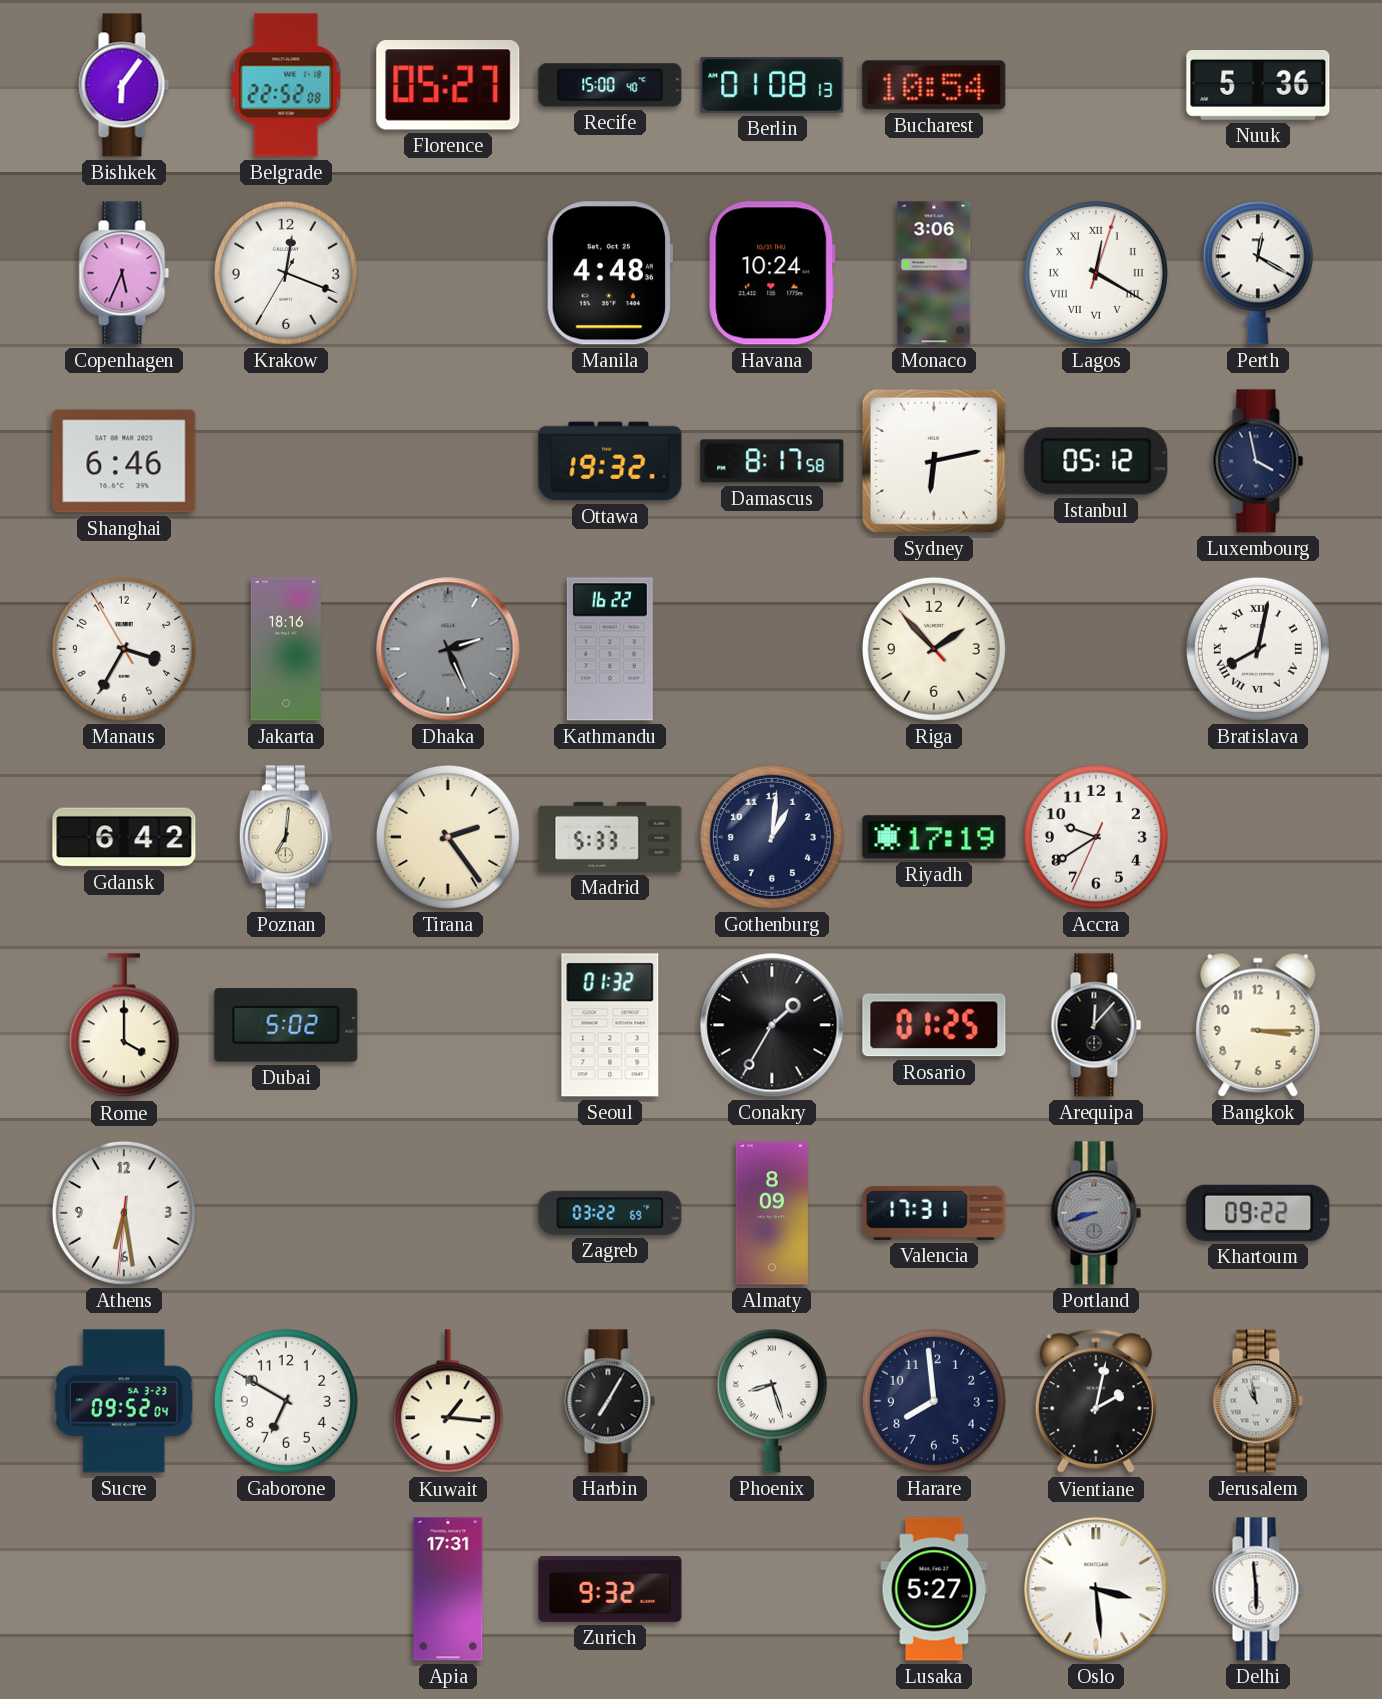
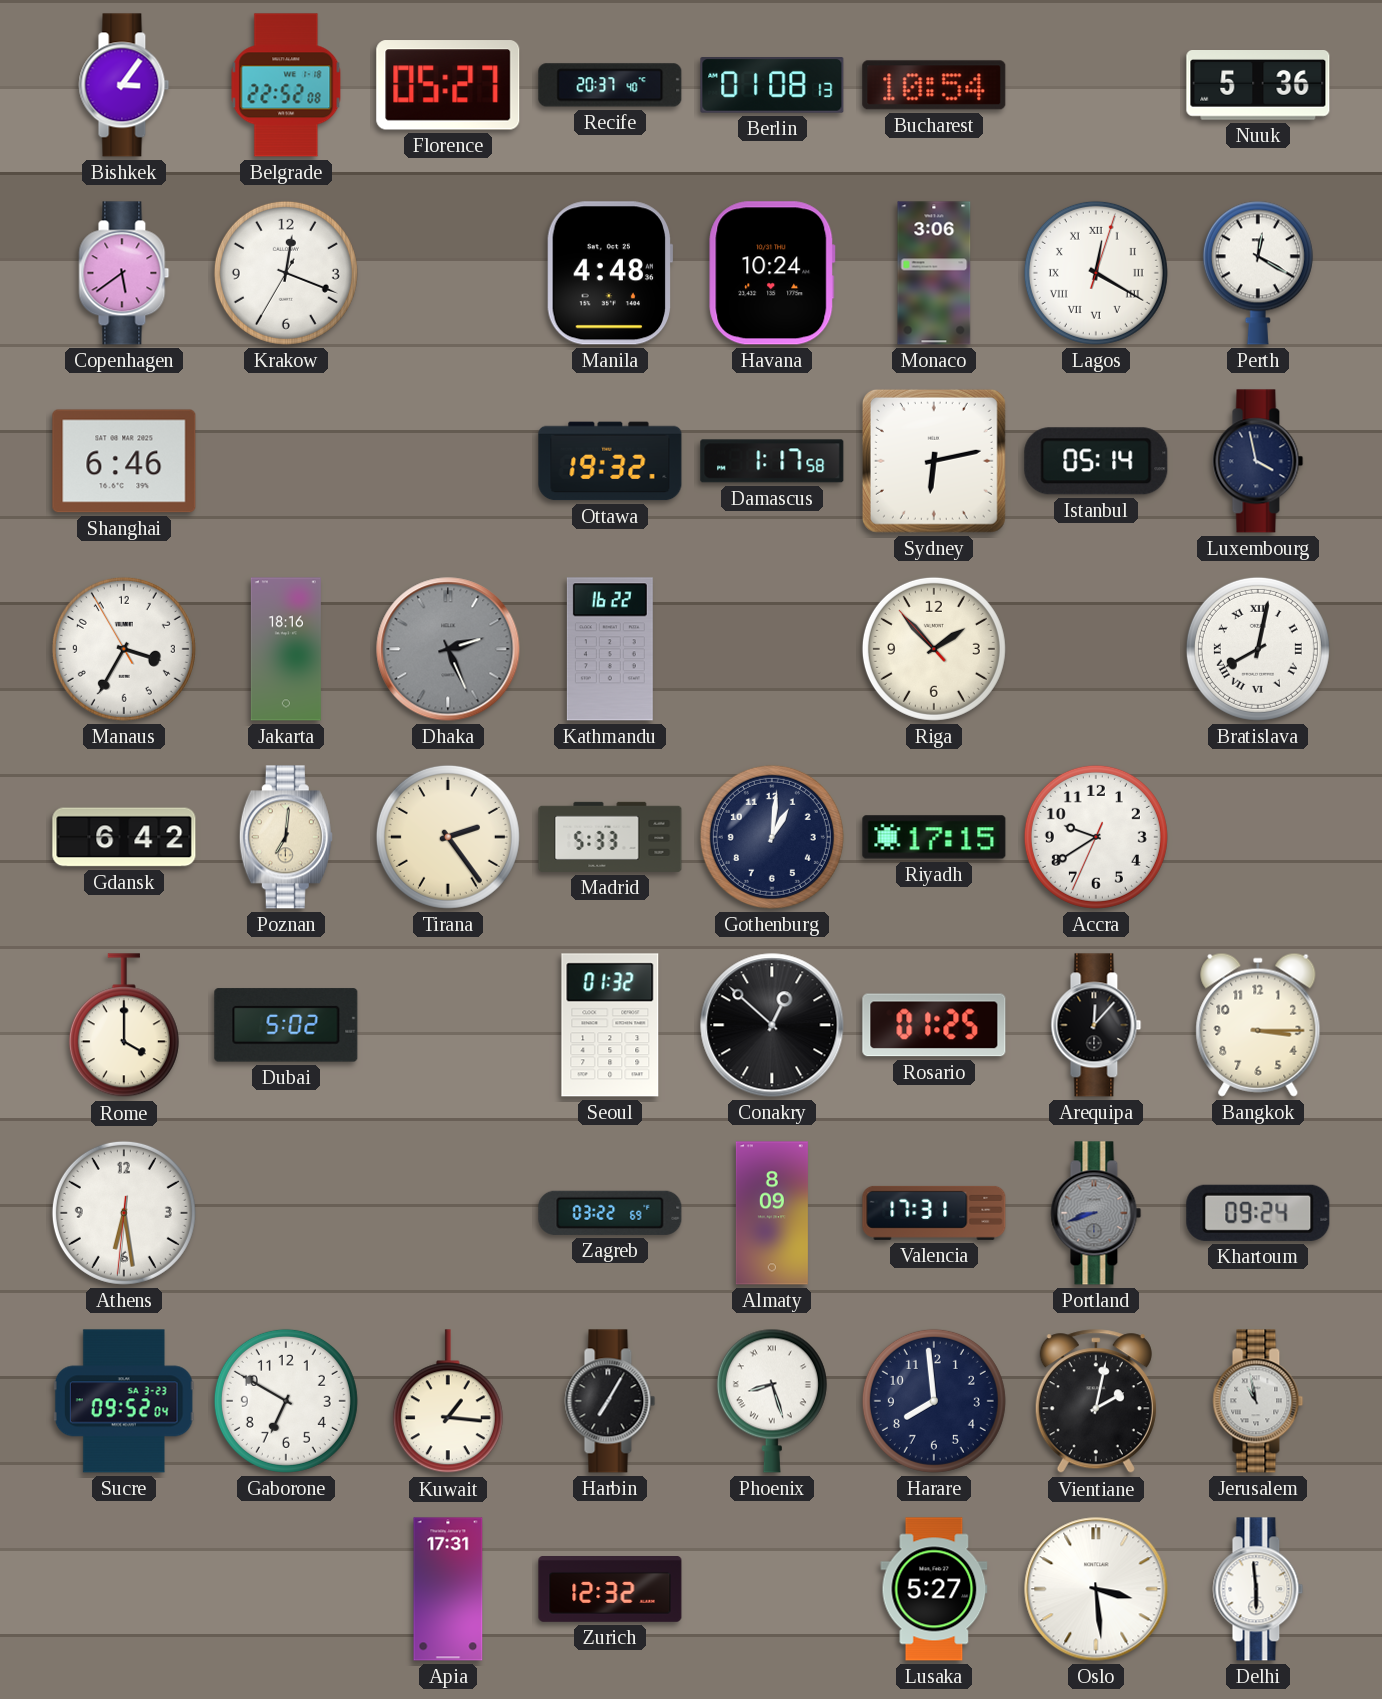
Bishkek: 6:06 -> 3:06 (124, 85)
Recife: 15:00 -> 20:37 (610, 85)
Copenhagen: 5:34 -> 5:39 (124, 273)
Damascus: 8:17 -> 1:17 (772, 461)
Istanbul: 05:12 -> 05:14 (1096, 461)
Riyadh: 17:19 -> 17:15 (934, 837)
Conakry: 1:35 -> 12:52 (772, 1025)
Khartoum: 09:22 -> 09:24 (1258, 1213)
Zurich: 9:32 -> 12:32 (610, 1590)
